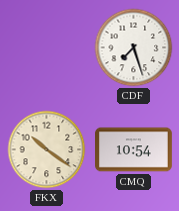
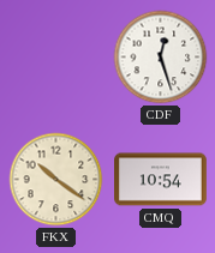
CDF: 7:27 -> 12:27 (161, 58)
